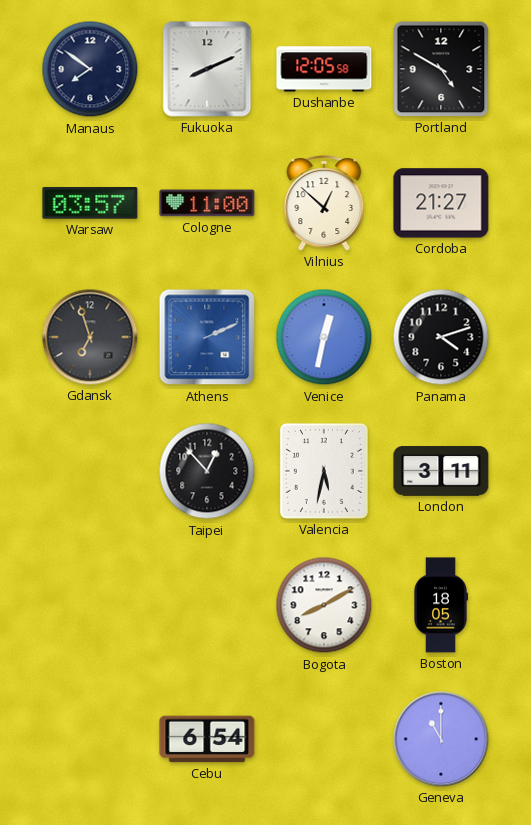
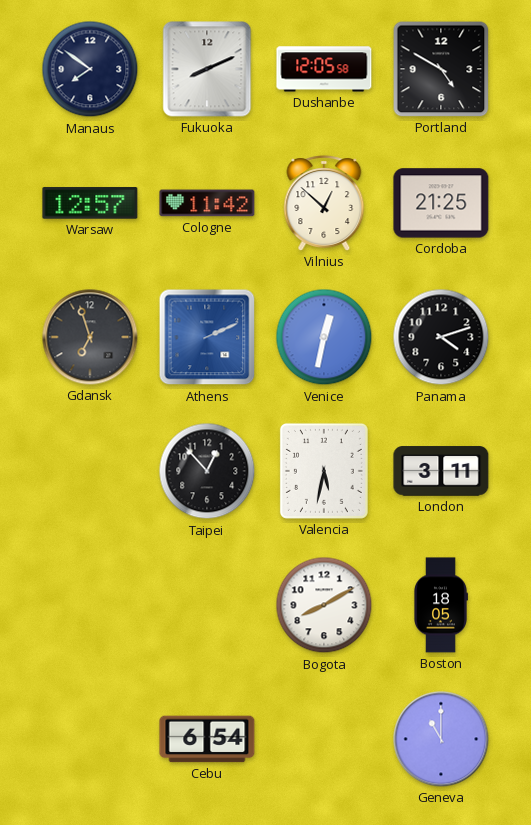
Warsaw: 03:57 -> 12:57 (90, 203)
Cologne: 11:00 -> 11:42 (207, 203)
Cordoba: 21:27 -> 21:25 (441, 203)
